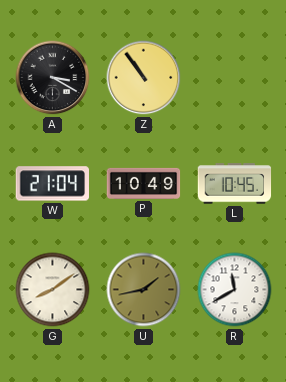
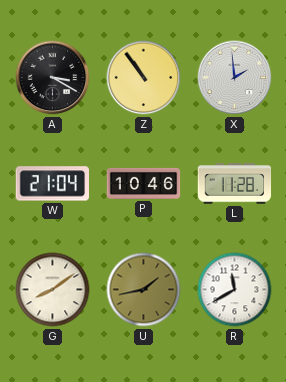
X: none -> 1:59 (235, 78)
P: 10:49 -> 10:46 (144, 183)
L: 10:45 -> 11:28 (235, 184)
